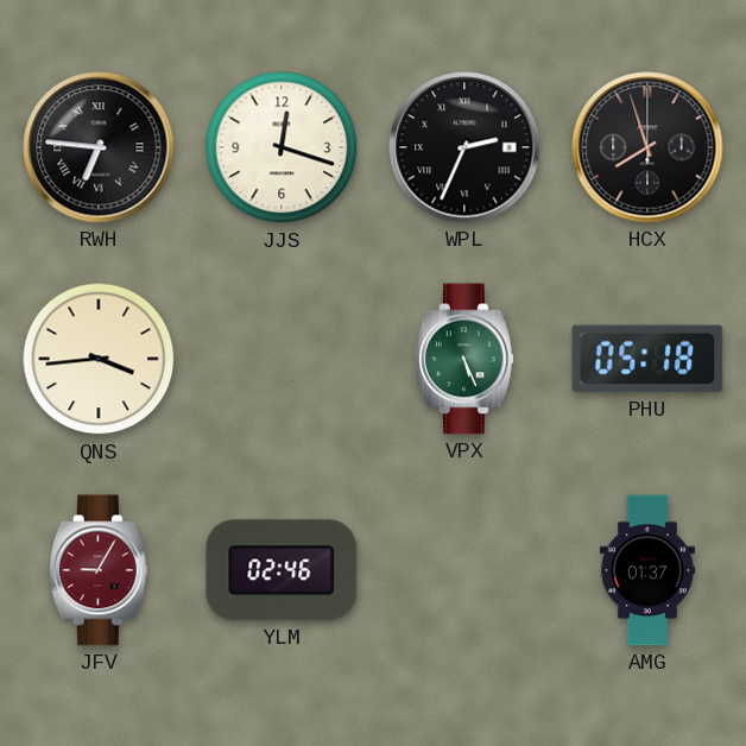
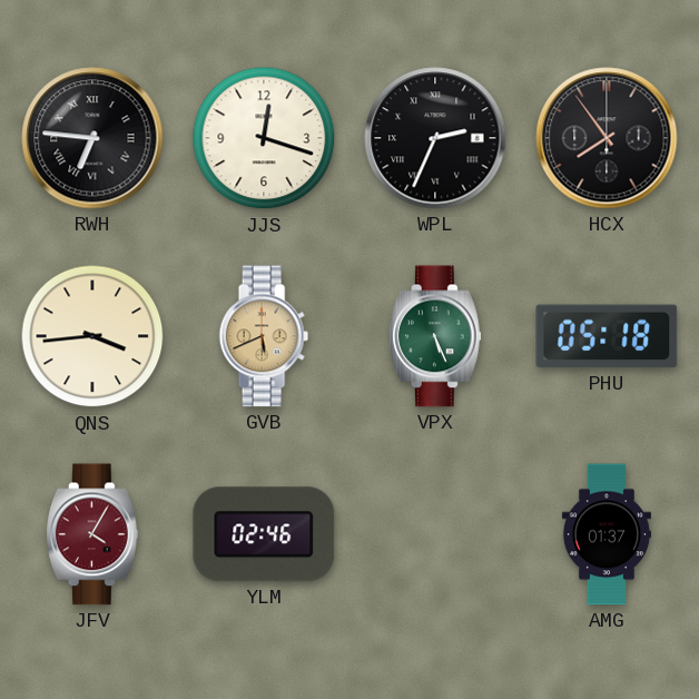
HCX: 7:57 -> 7:54 (607, 138)
GVB: none -> 5:41 (264, 336)
JFV: 9:05 -> 4:05 (93, 534)
